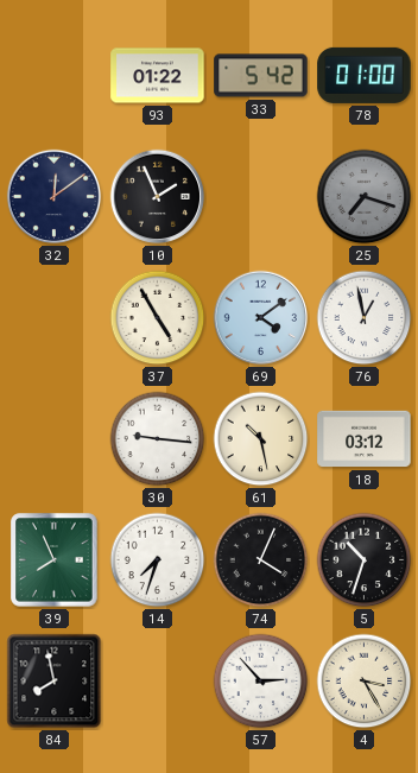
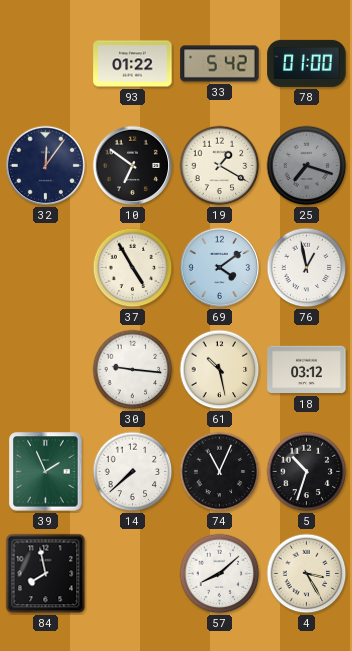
32: 12:09 -> 12:06 (46, 166)
10: 1:56 -> 6:51 (133, 166)
19: none -> 1:20 (220, 166)
39: 7:56 -> 1:56 (46, 472)
14: 7:33 -> 7:38 (133, 472)
74: 4:04 -> 11:04 (220, 472)
57: 2:53 -> 8:08 (220, 574)
